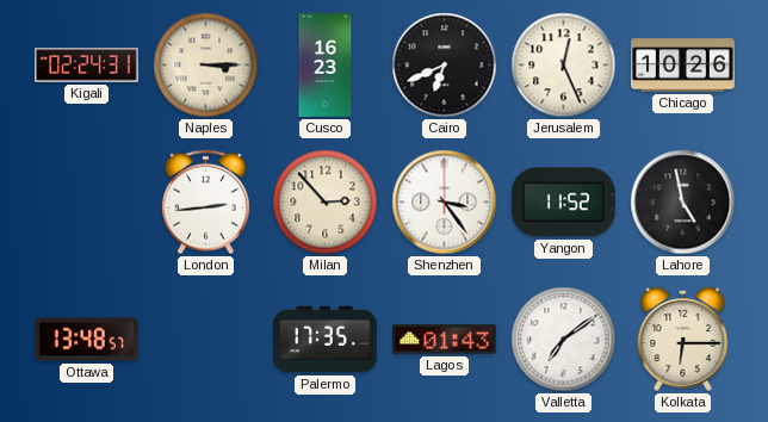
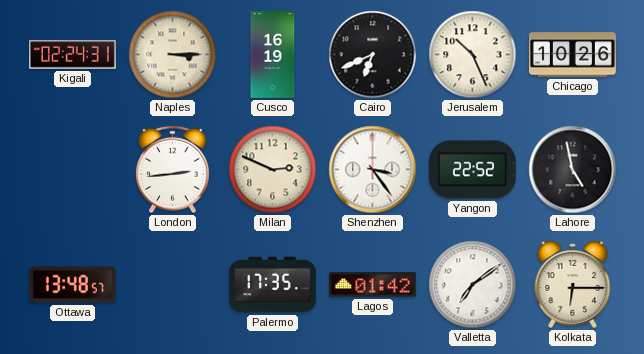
Cusco: 16:23 -> 16:19 (273, 55)
Jerusalem: 12:26 -> 10:26 (473, 55)
Milan: 2:53 -> 2:49 (273, 170)
Yangon: 11:52 -> 22:52 (472, 170)
Lagos: 01:43 -> 01:42 (372, 285)
